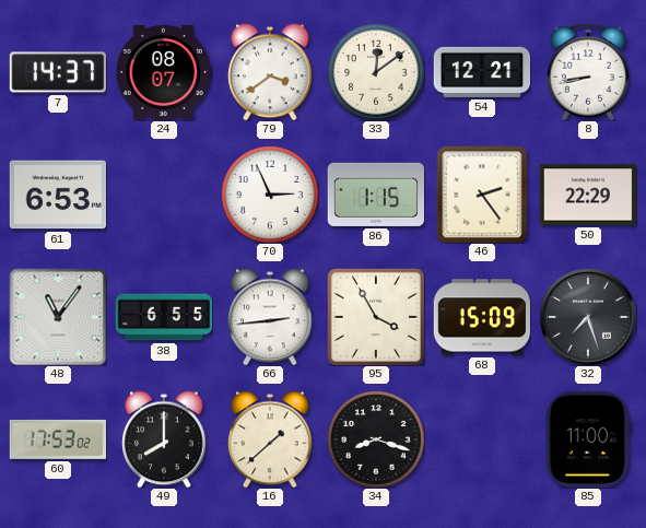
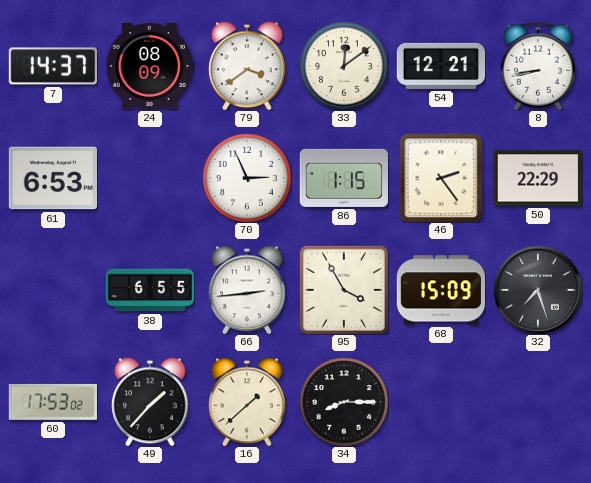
24: 08:07 -> 08:09 (149, 66)
48: 11:06 -> none (58, 317)
49: 8:00 -> 1:37 (150, 402)
34: 8:18 -> 8:15 (344, 402)
85: 11:00 -> none (588, 438)
